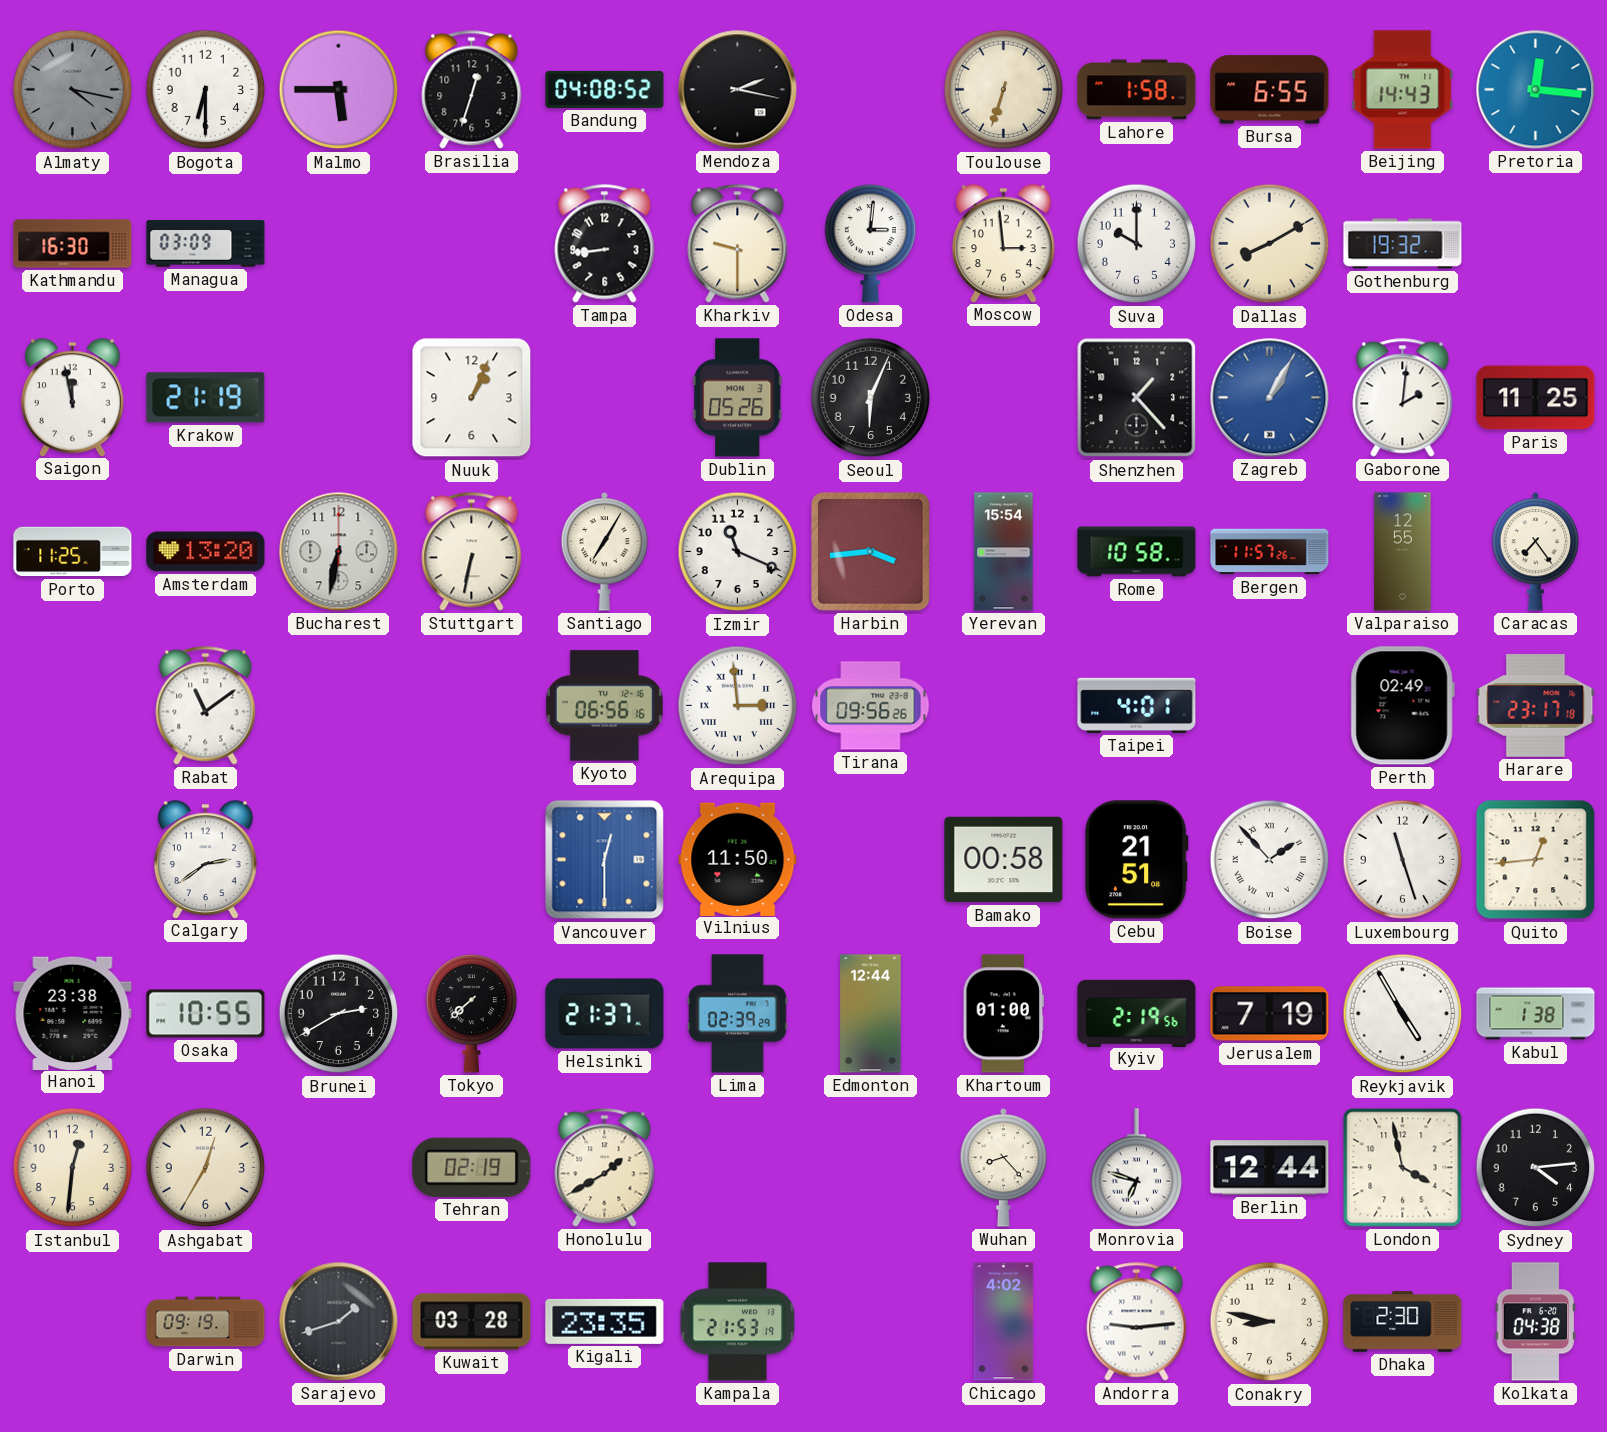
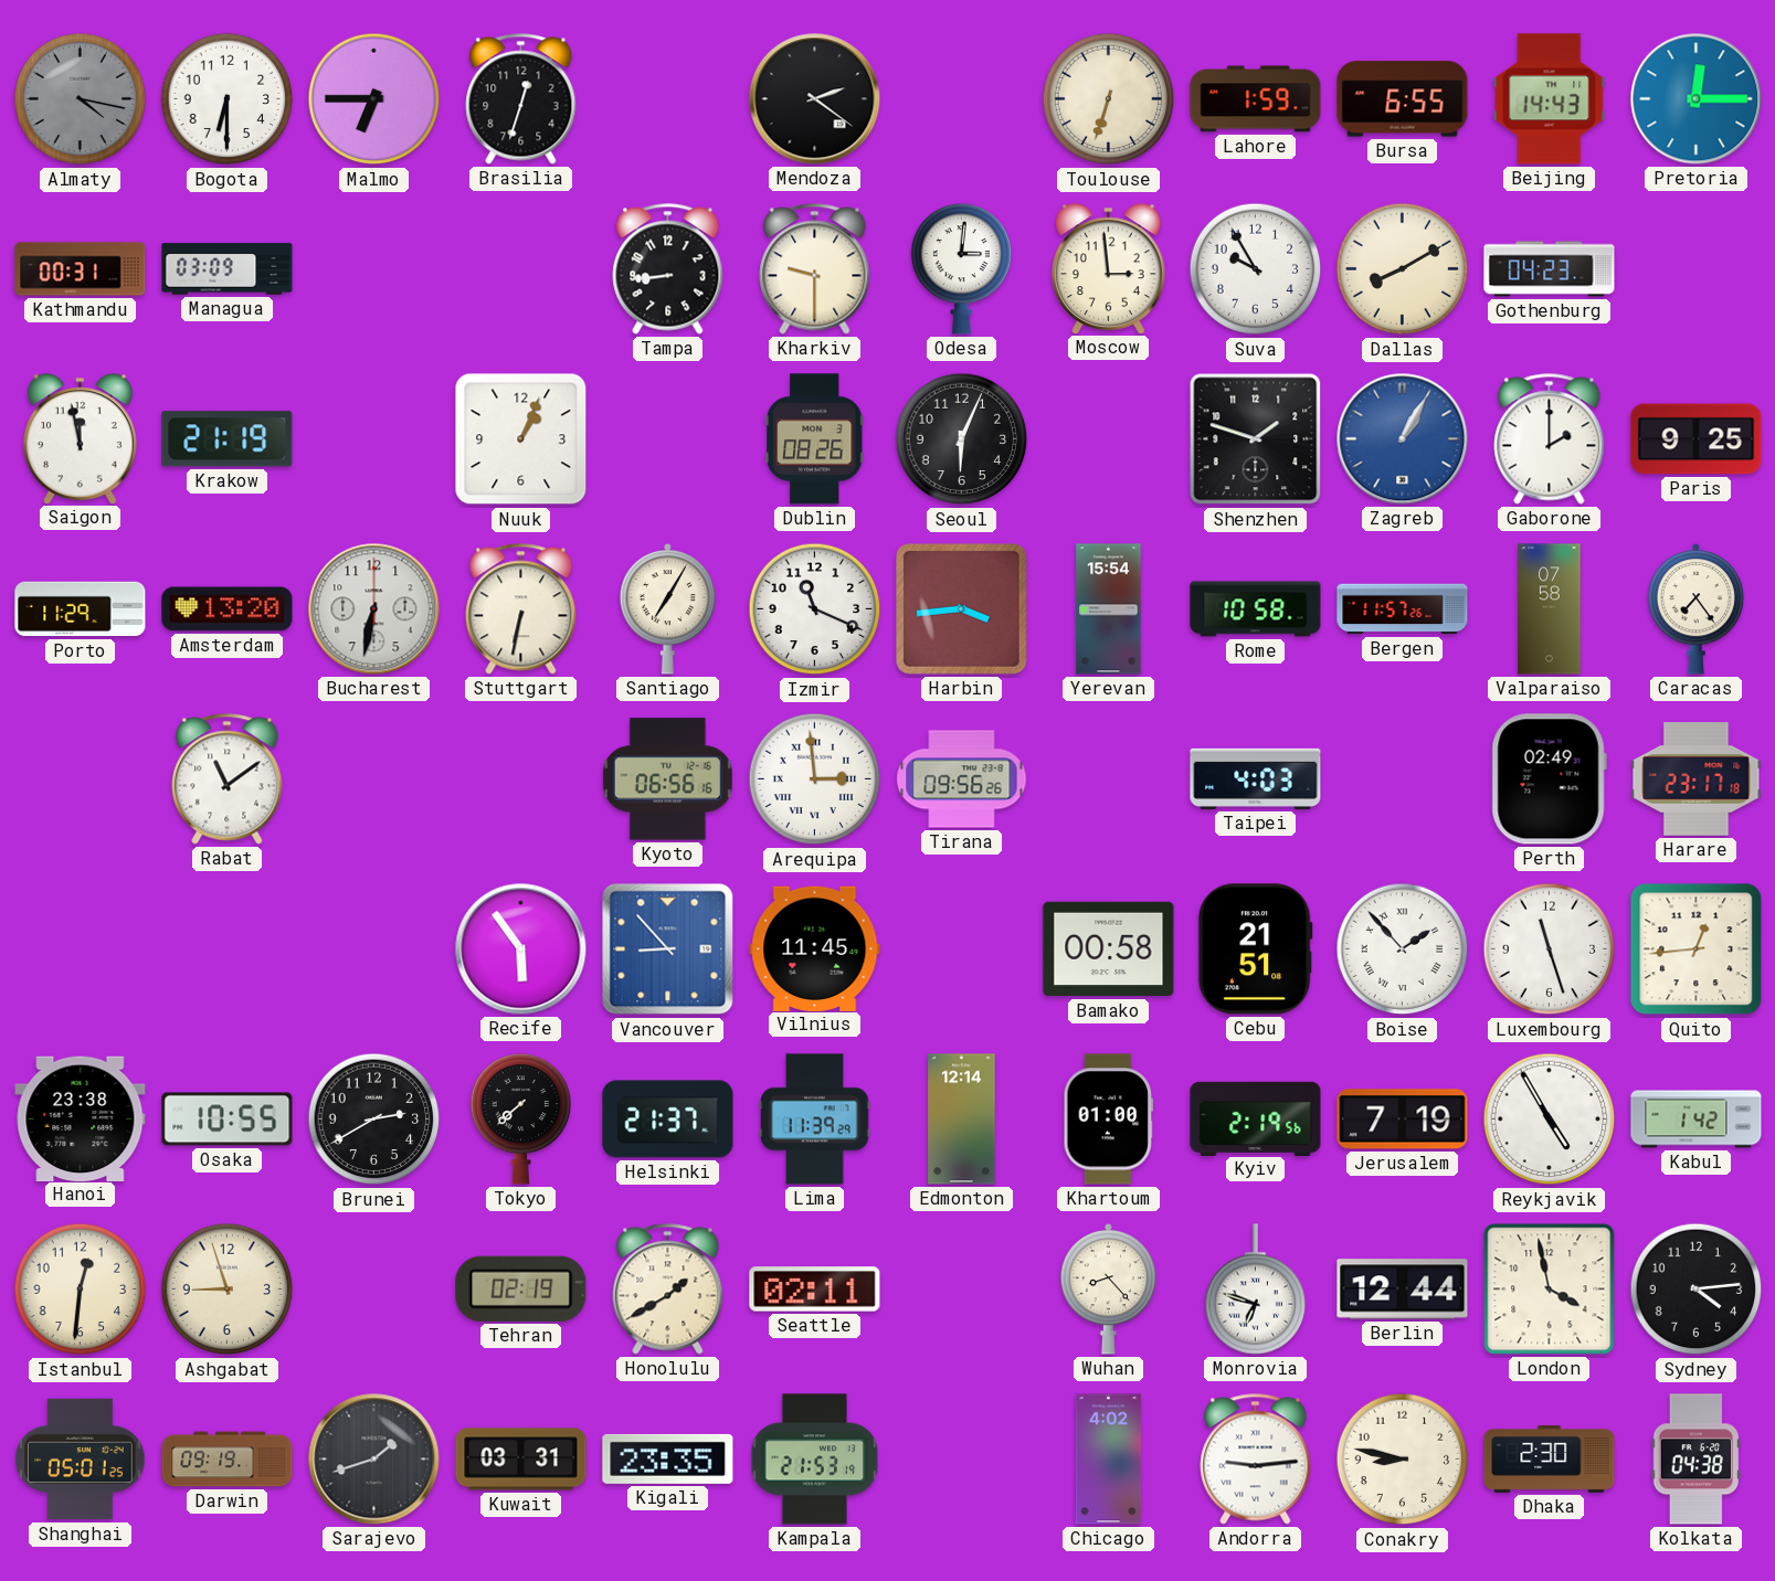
Malmo: 5:45 -> 6:45 (374, 99)
Bandung: 04:08 -> none (605, 89)
Mendoza: 2:17 -> 2:21 (815, 99)
Lahore: 1:58 -> 1:59 (1256, 99)
Pretoria: 12:16 -> 12:15 (1697, 99)
Kathmandu: 16:30 -> 00:31 (81, 269)
Suva: 10:00 -> 9:55 (1256, 269)
Gothenburg: 19:32 -> 04:23 (1550, 269)
Dublin: 05:26 -> 08:26 (814, 439)
Shenzhen: 1:23 -> 1:48 (1256, 439)
Gaborone: 2:01 -> 2:00 (1550, 439)
Paris: 11:25 -> 9:25 (1697, 439)
Porto: 11:25 -> 11:29 (81, 609)
Valparaiso: 12:55 -> 07:58 (1550, 609)
Taipei: 4:01 -> 4:03 (1256, 778)
Calgary: 2:39 -> none (205, 859)
Recife: none -> 5:54 (521, 949)
Vancouver: 12:30 -> 8:53 (668, 949)
Vilnius: 11:50 -> 11:45 (815, 948)
Lima: 02:39 -> 11:39 (815, 1120)
Edmonton: 12:44 -> 12:14 (962, 1120)
Kabul: 1:38 -> 1:42 (1697, 1120)
Ashgabat: 12:35 -> 8:57 (228, 1290)
Seattle: none -> 02:11 (815, 1290)
Shanghai: none -> 05:01 (81, 1460)
Kuwait: 03:28 -> 03:31 (521, 1460)
